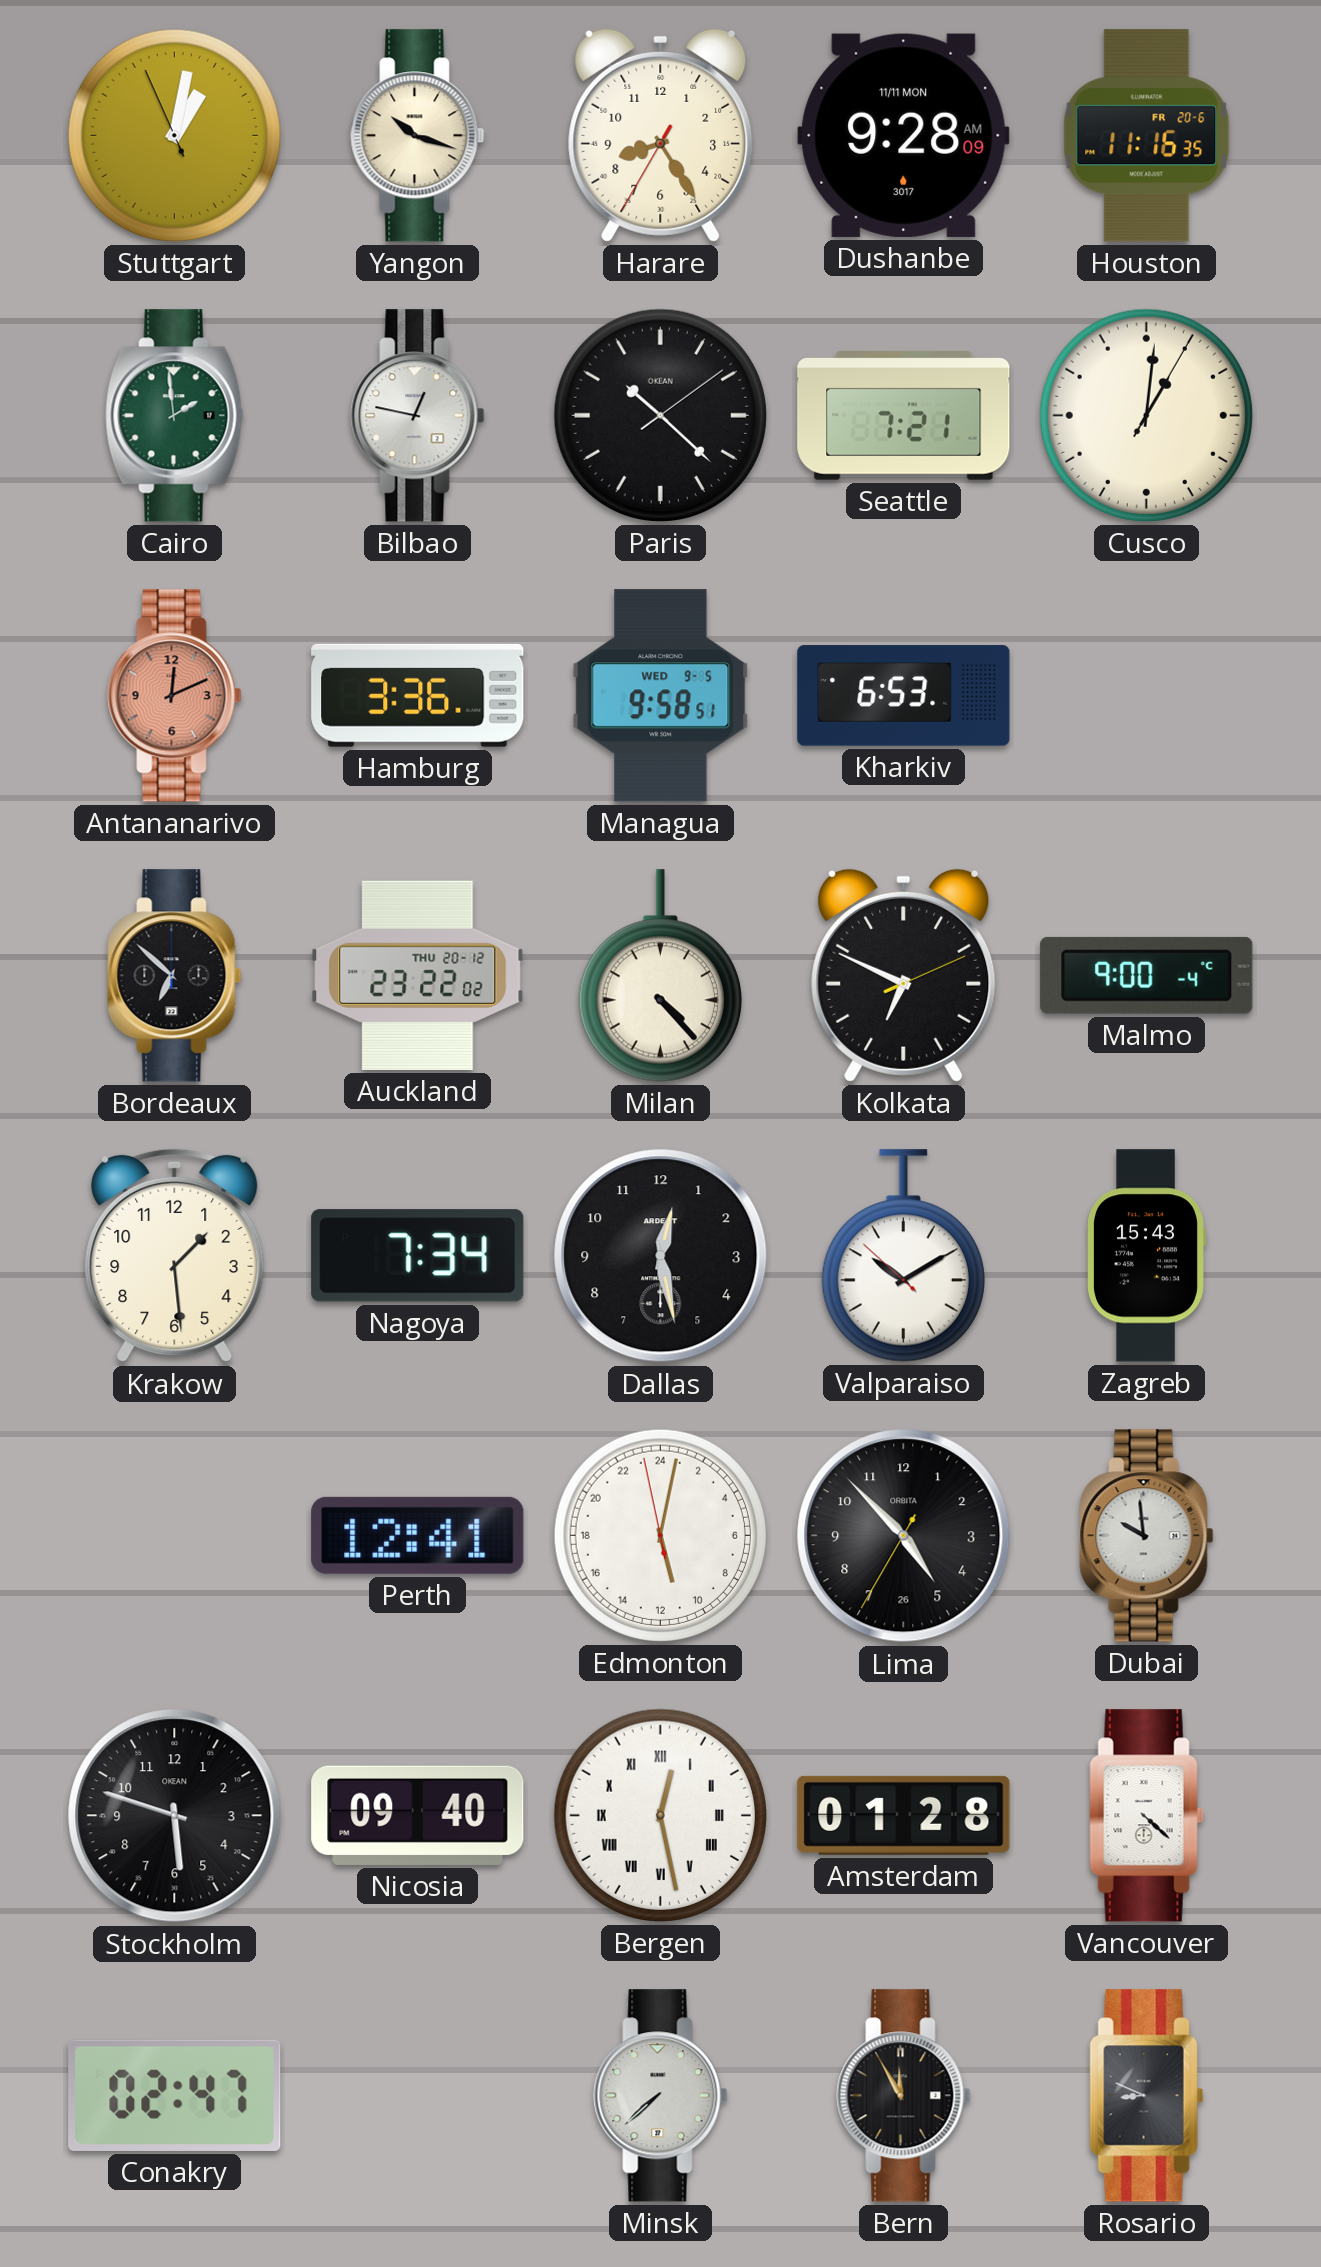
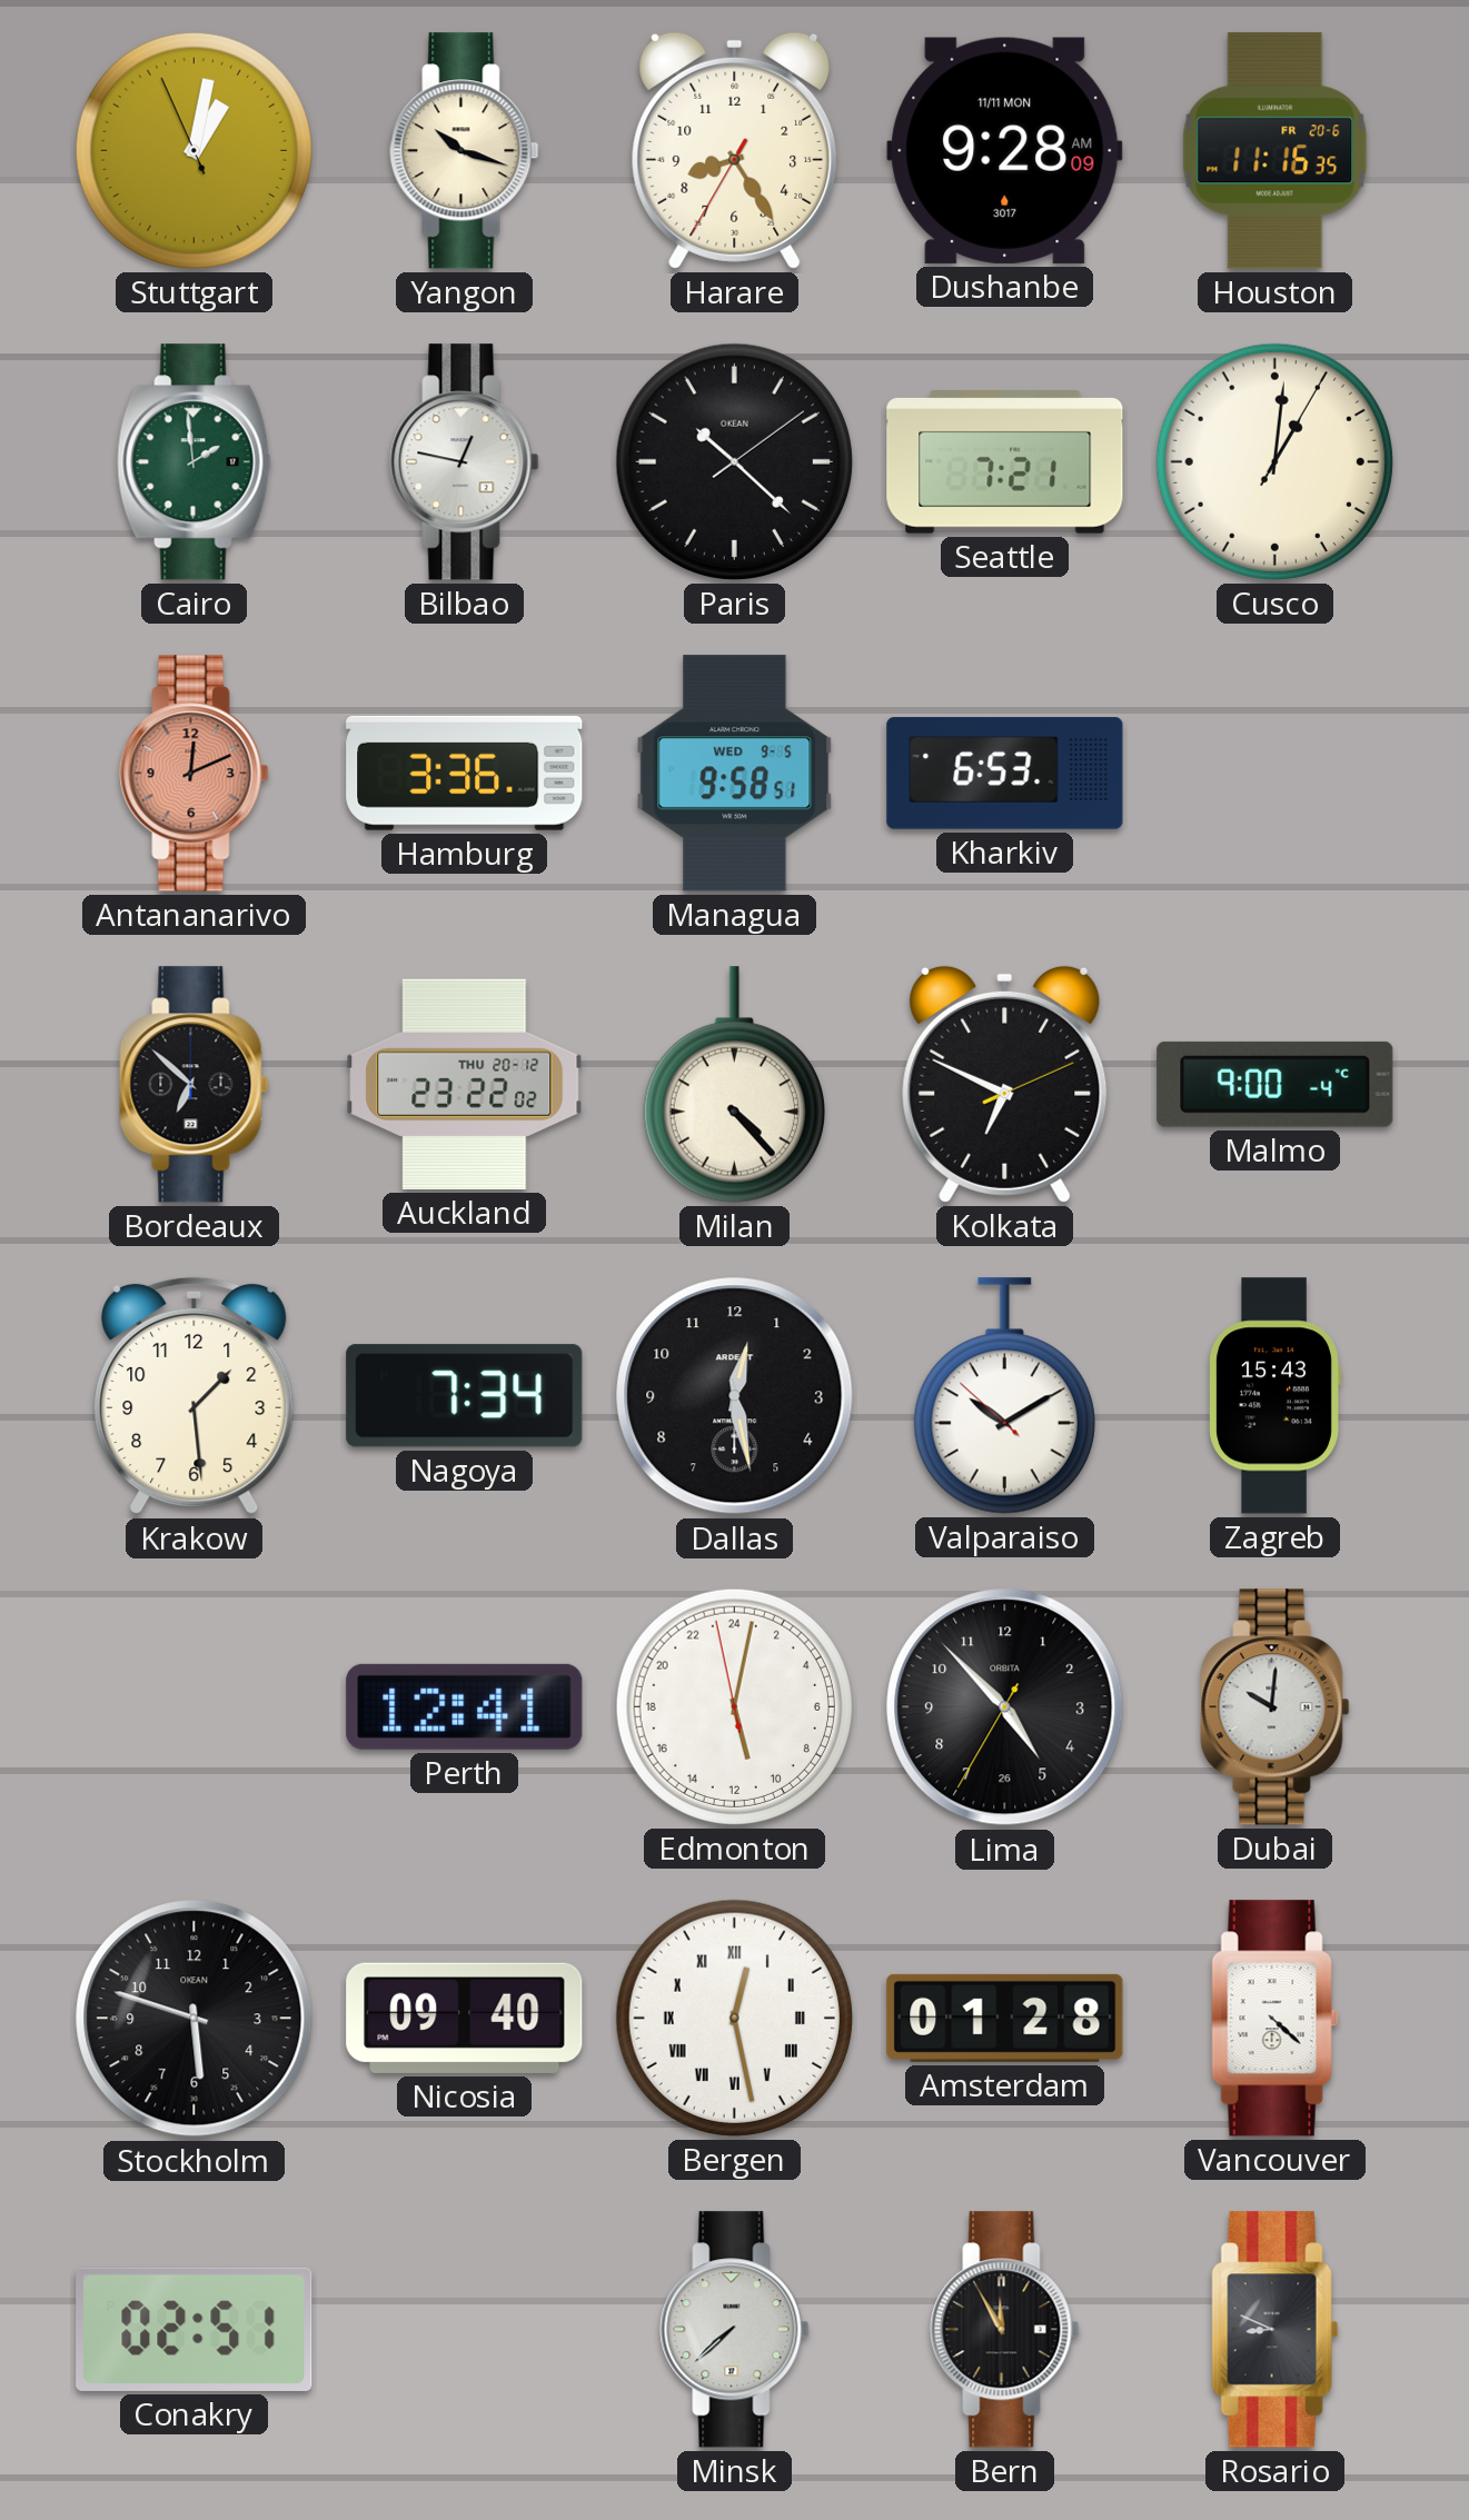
Dubai: 9:59 -> 10:01 (1276, 1707)
Conakry: 02:47 -> 02:51 (195, 2329)
